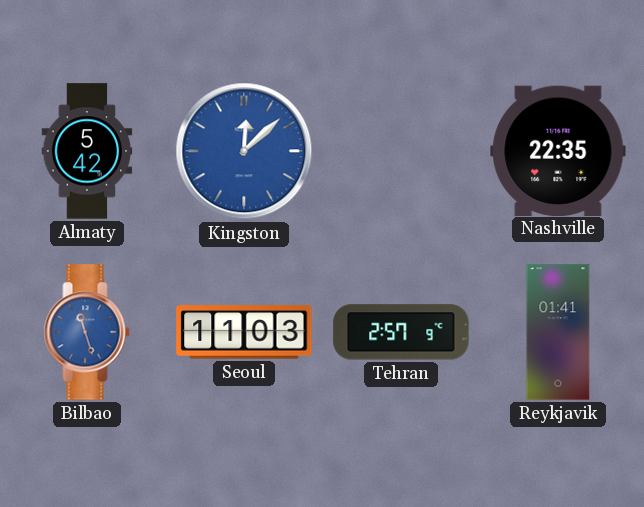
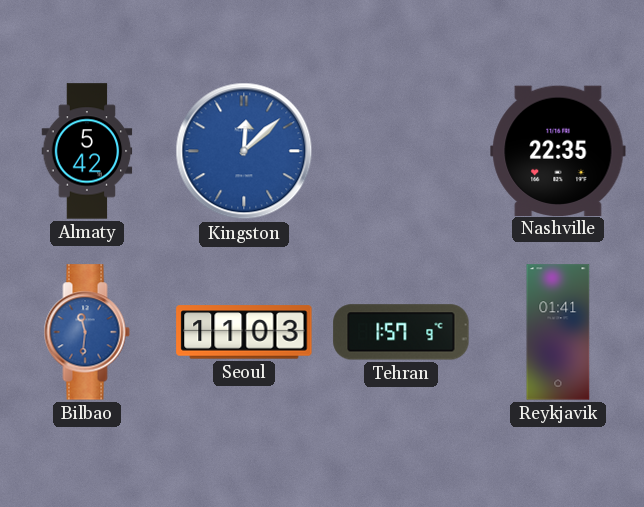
Bilbao: 11:27 -> 11:31 (87, 332)
Tehran: 2:57 -> 1:57 (401, 332)
